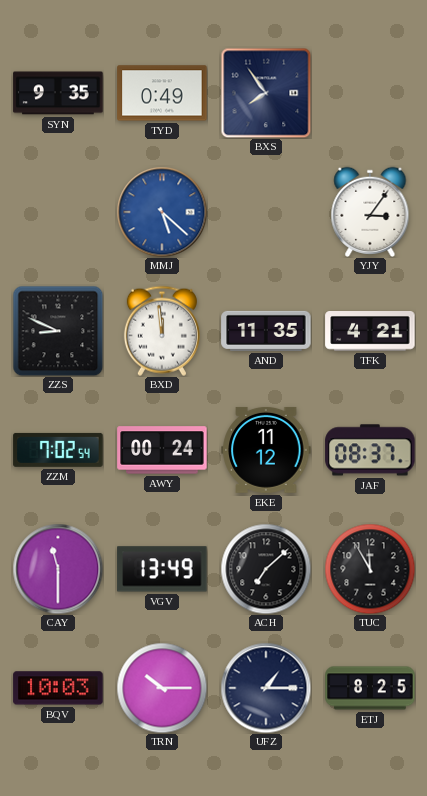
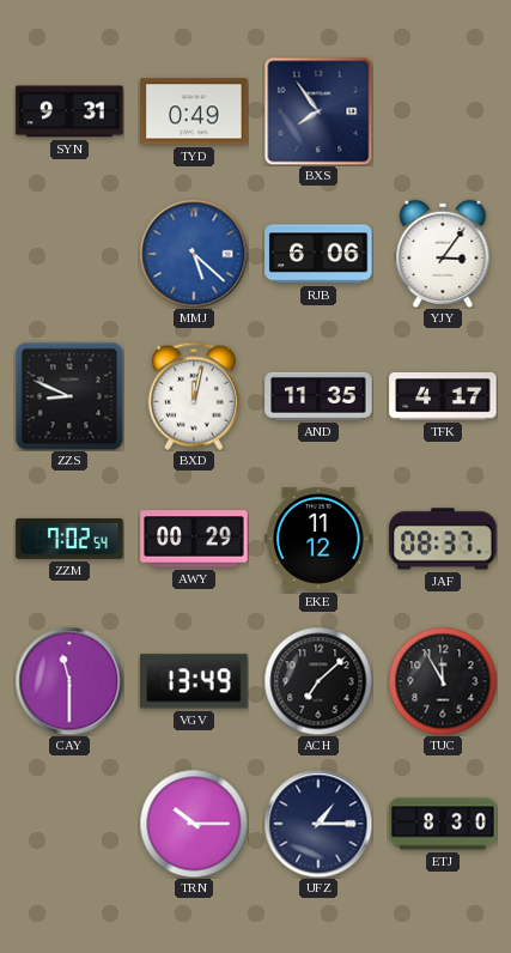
SYN: 9:35 -> 9:31 (69, 111)
RJB: none -> 6:06 (318, 254)
BXD: 11:59 -> 12:02 (194, 396)
TFK: 4:21 -> 4:17 (443, 396)
AWY: 00:24 -> 00:29 (194, 539)
BQV: 10:03 -> none (58, 688)
ETJ: 8:25 -> 8:30 (443, 824)
